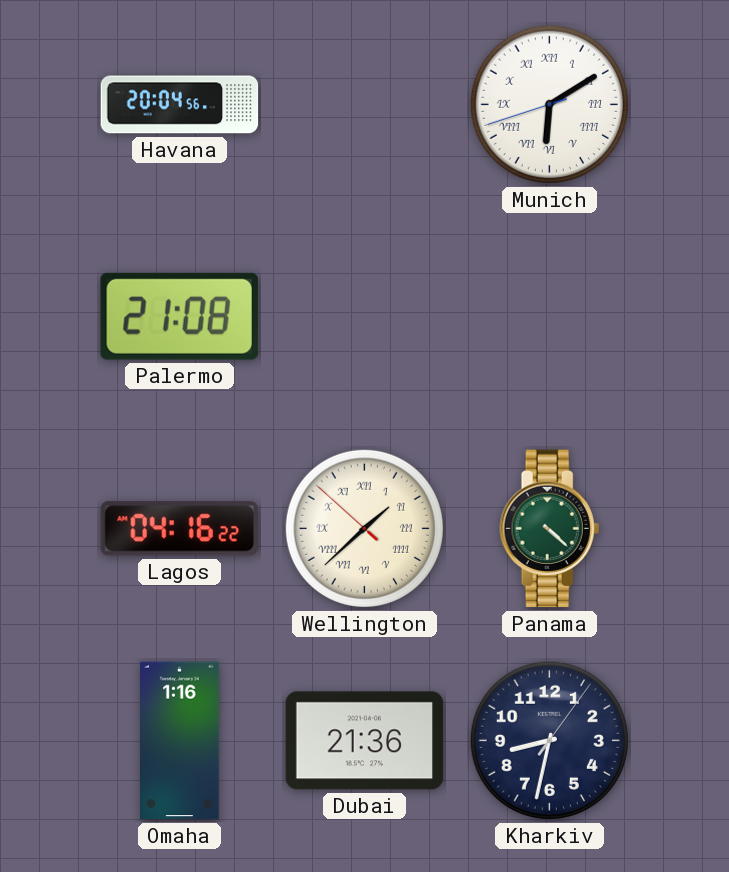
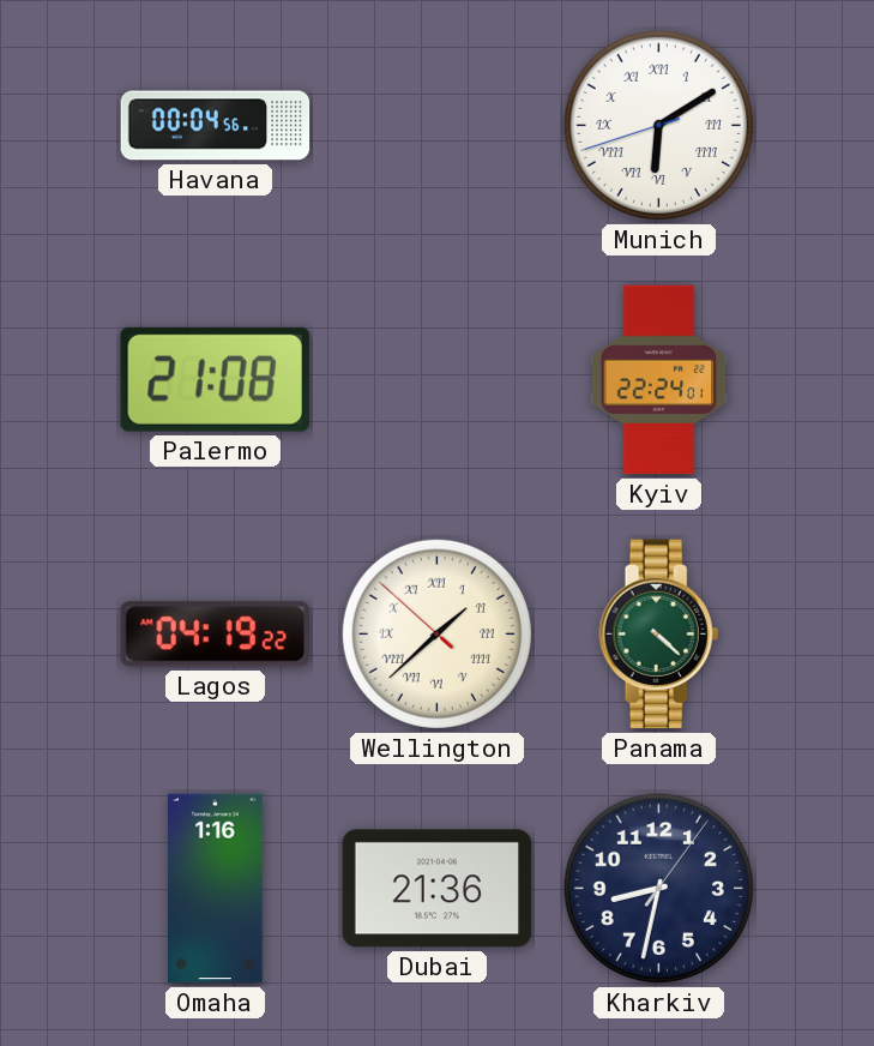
Havana: 20:04 -> 00:04 (216, 126)
Kyiv: none -> 22:24 (659, 380)
Lagos: 04:16 -> 04:19 (215, 635)
